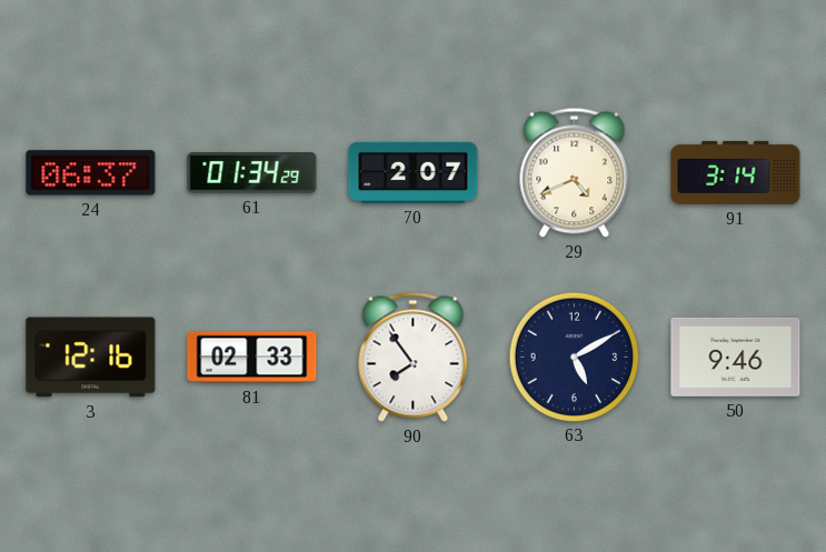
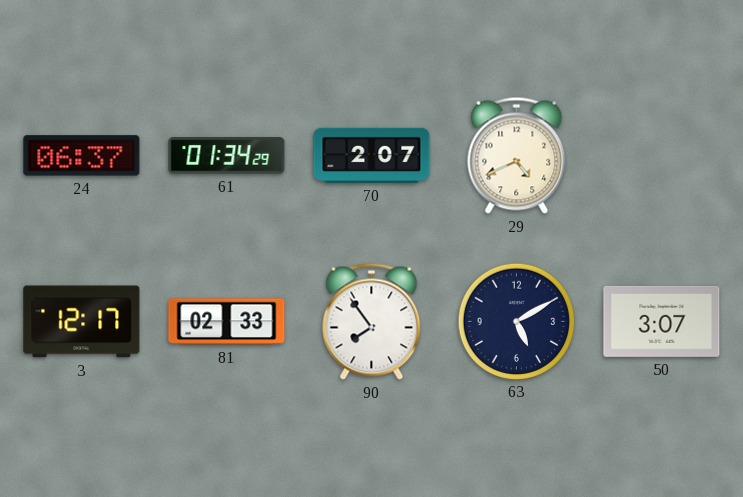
91: 3:14 -> none (736, 172)
3: 12:16 -> 12:17 (82, 322)
50: 9:46 -> 3:07 (662, 321)
